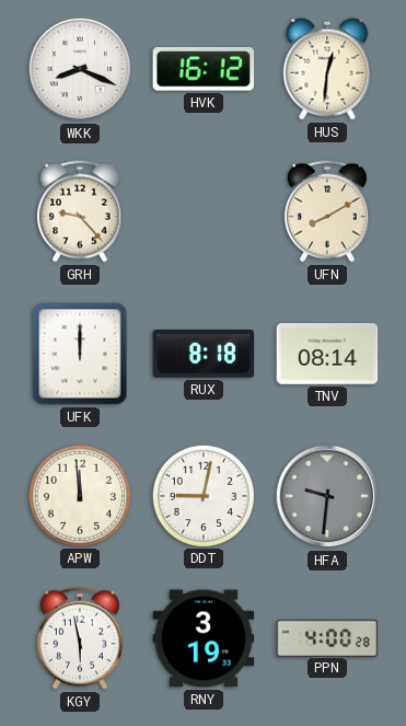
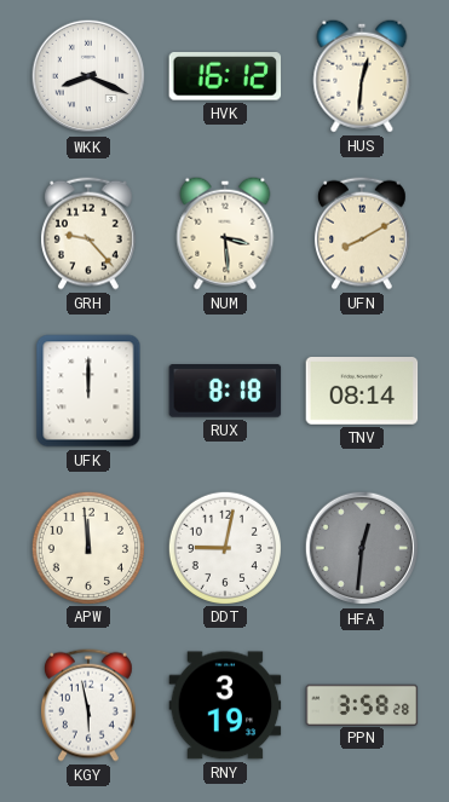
NUM: none -> 3:29 (225, 233)
HFA: 9:31 -> 12:31 (362, 548)
PPN: 4:00 -> 3:58 (362, 704)
